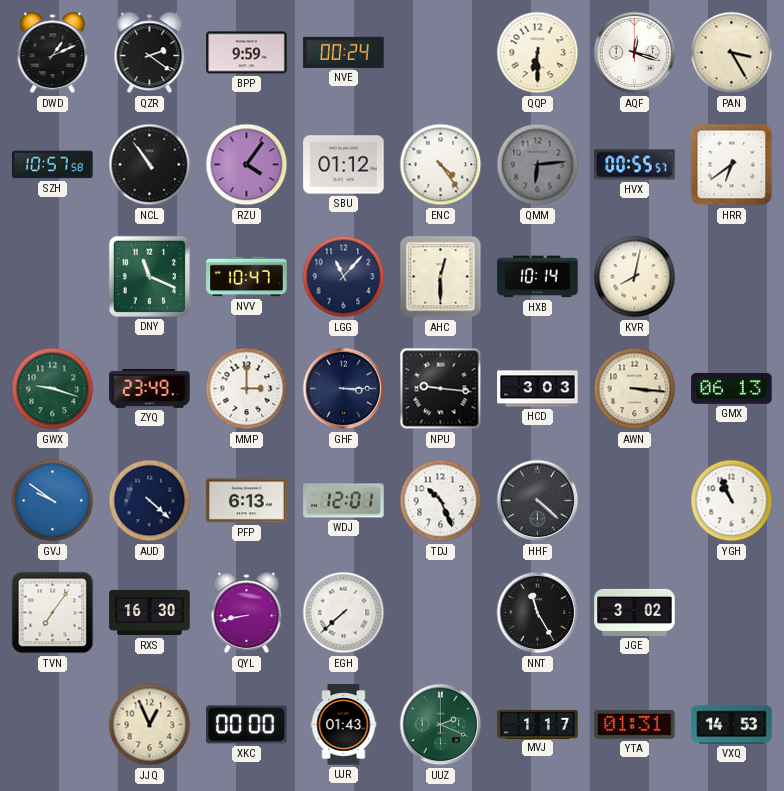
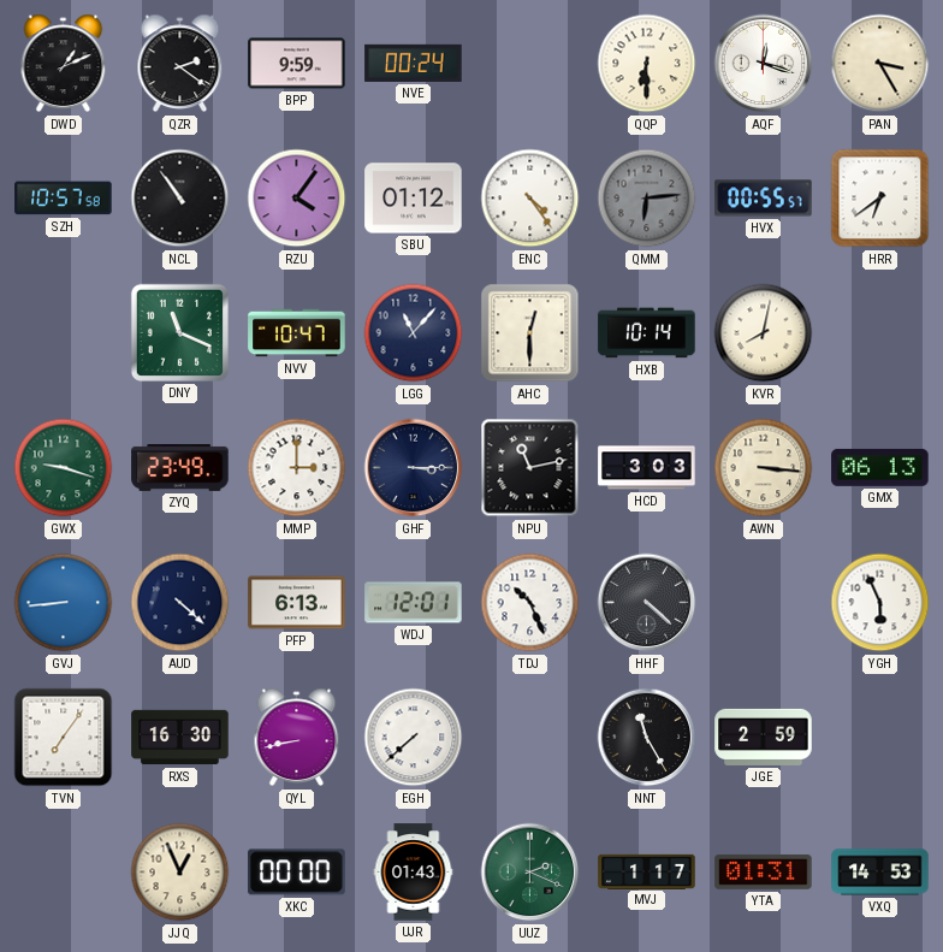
NPU: 9:16 -> 11:13 (530, 468)
GVJ: 9:51 -> 8:44 (64, 603)
YGH: 10:56 -> 5:56 (880, 603)
JGE: 3:02 -> 2:59 (764, 737)
